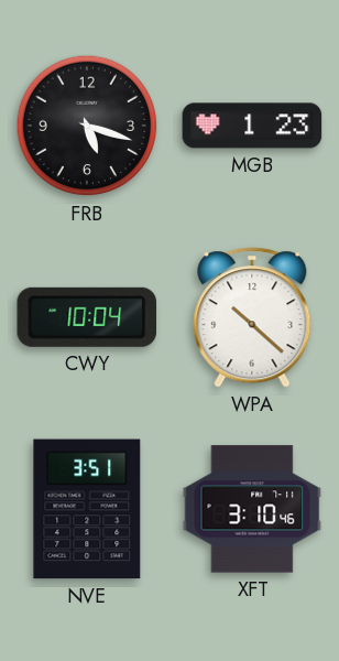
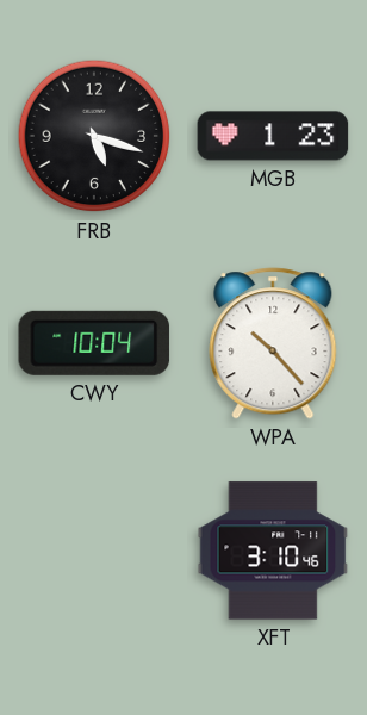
WPA: 10:22 -> 10:23 (273, 343)
NVE: 3:51 -> none (87, 509)
